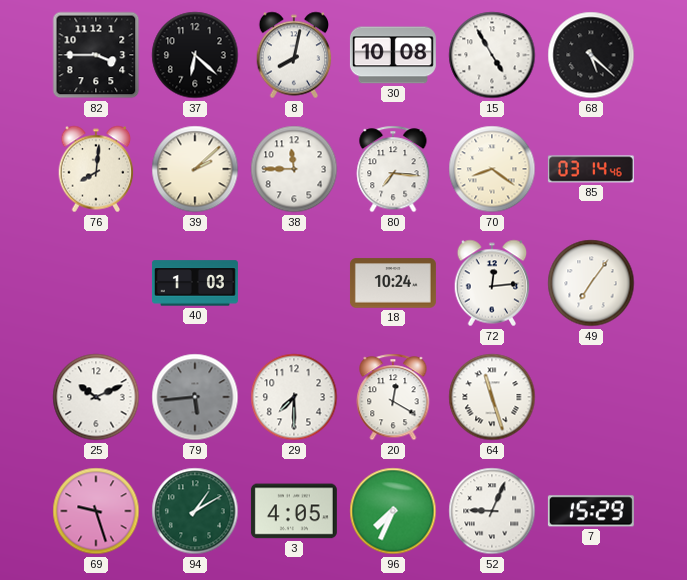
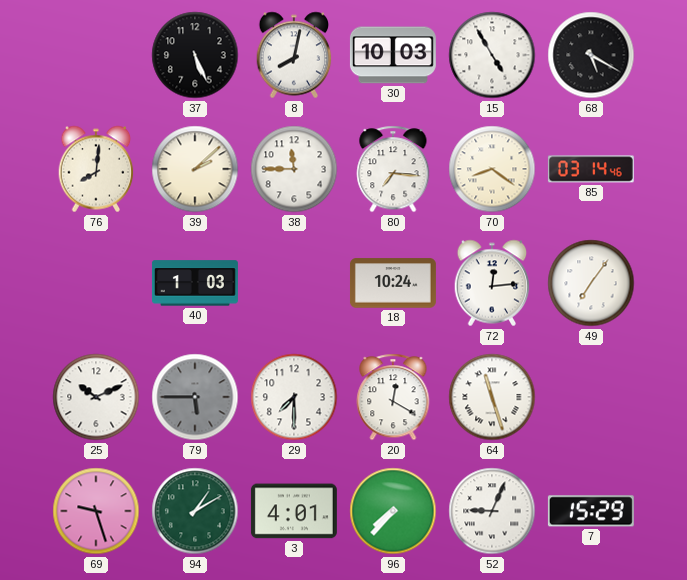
82: 3:45 -> none (96, 55)
37: 6:22 -> 5:26 (195, 55)
30: 10:08 -> 10:03 (393, 55)
68: 5:22 -> 5:20 (591, 55)
79: 5:44 -> 5:45 (195, 397)
3: 4:05 -> 4:01 (294, 511)
96: 7:34 -> 7:37 (393, 511)
